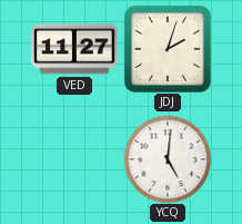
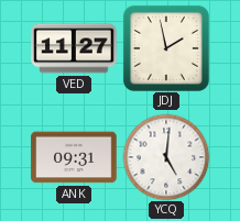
JDJ: 2:03 -> 1:58 (166, 48)
ANK: none -> 09:31 (74, 157)
